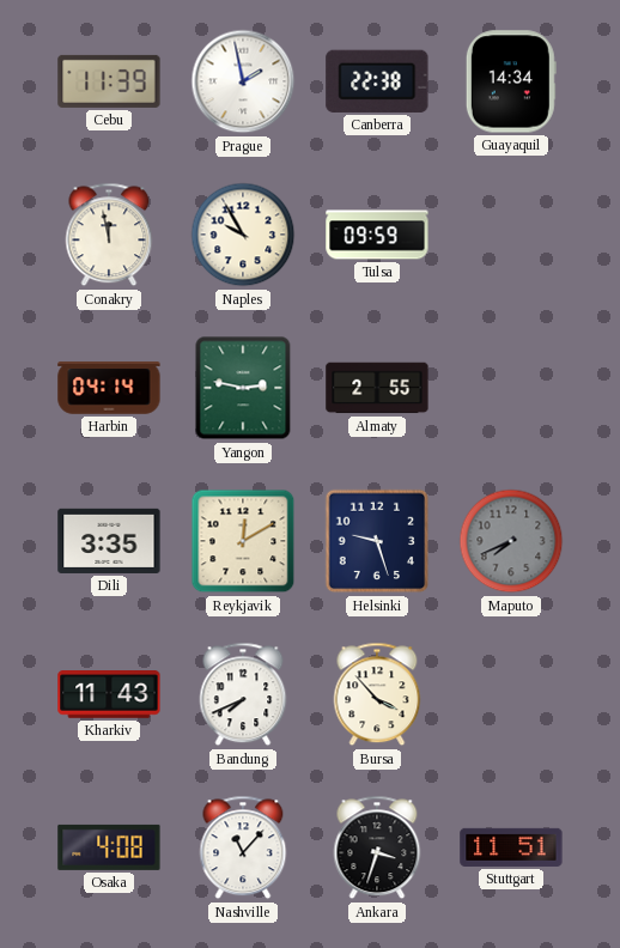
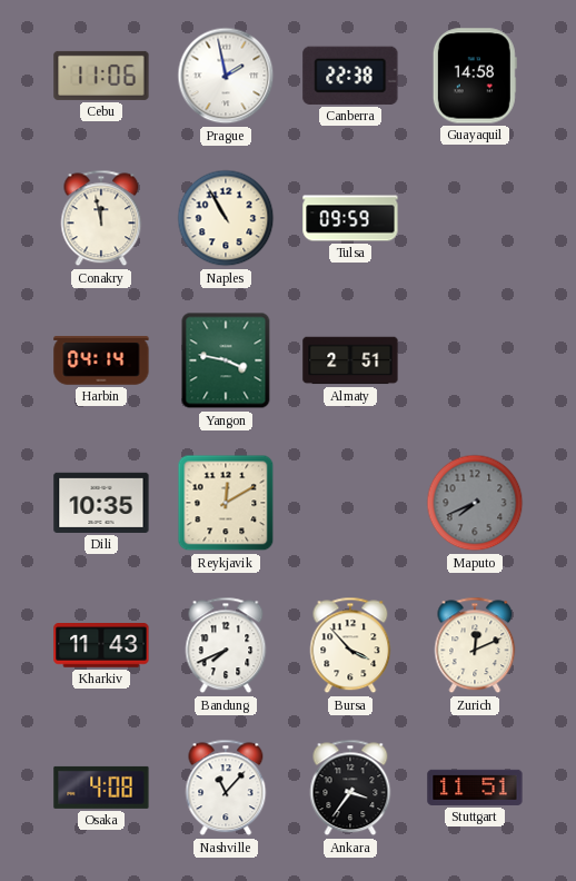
Cebu: 11:39 -> 11:06 (101, 76)
Guayaquil: 14:34 -> 14:58 (475, 76)
Naples: 9:55 -> 10:55 (226, 218)
Yangon: 2:47 -> 3:47 (226, 360)
Almaty: 2:55 -> 2:51 (350, 360)
Dili: 3:35 -> 10:35 (101, 503)
Helsinki: 9:27 -> none (377, 541)
Zurich: none -> 12:11 (475, 645)
Ankara: 3:33 -> 3:36 (350, 788)
